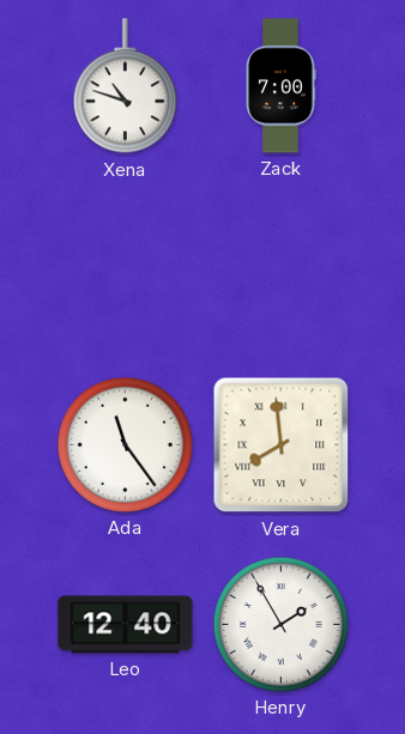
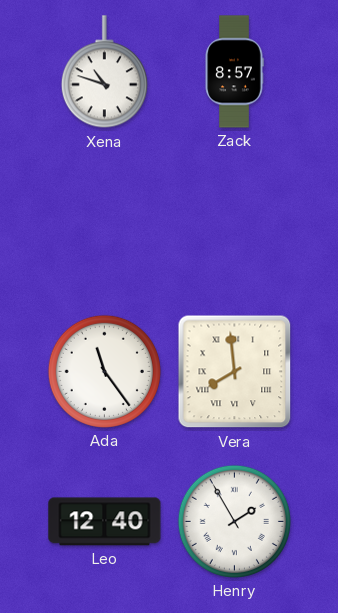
Zack: 7:00 -> 8:57 (234, 72)
